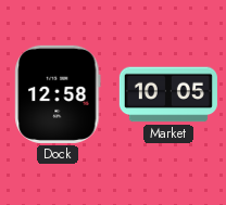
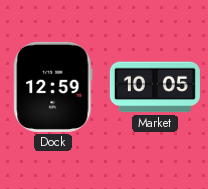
Dock: 12:58 -> 12:59 (53, 87)
